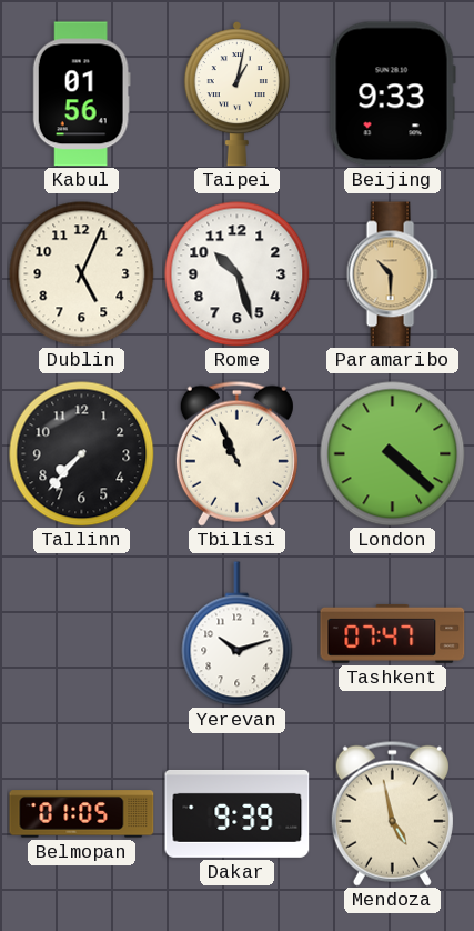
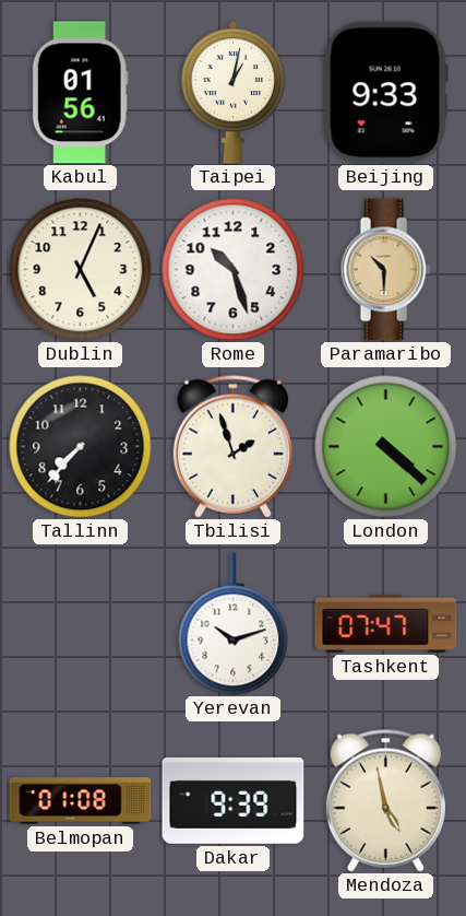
Tbilisi: 10:56 -> 1:57 (232, 446)
Belmopan: 01:05 -> 01:08 (81, 801)
